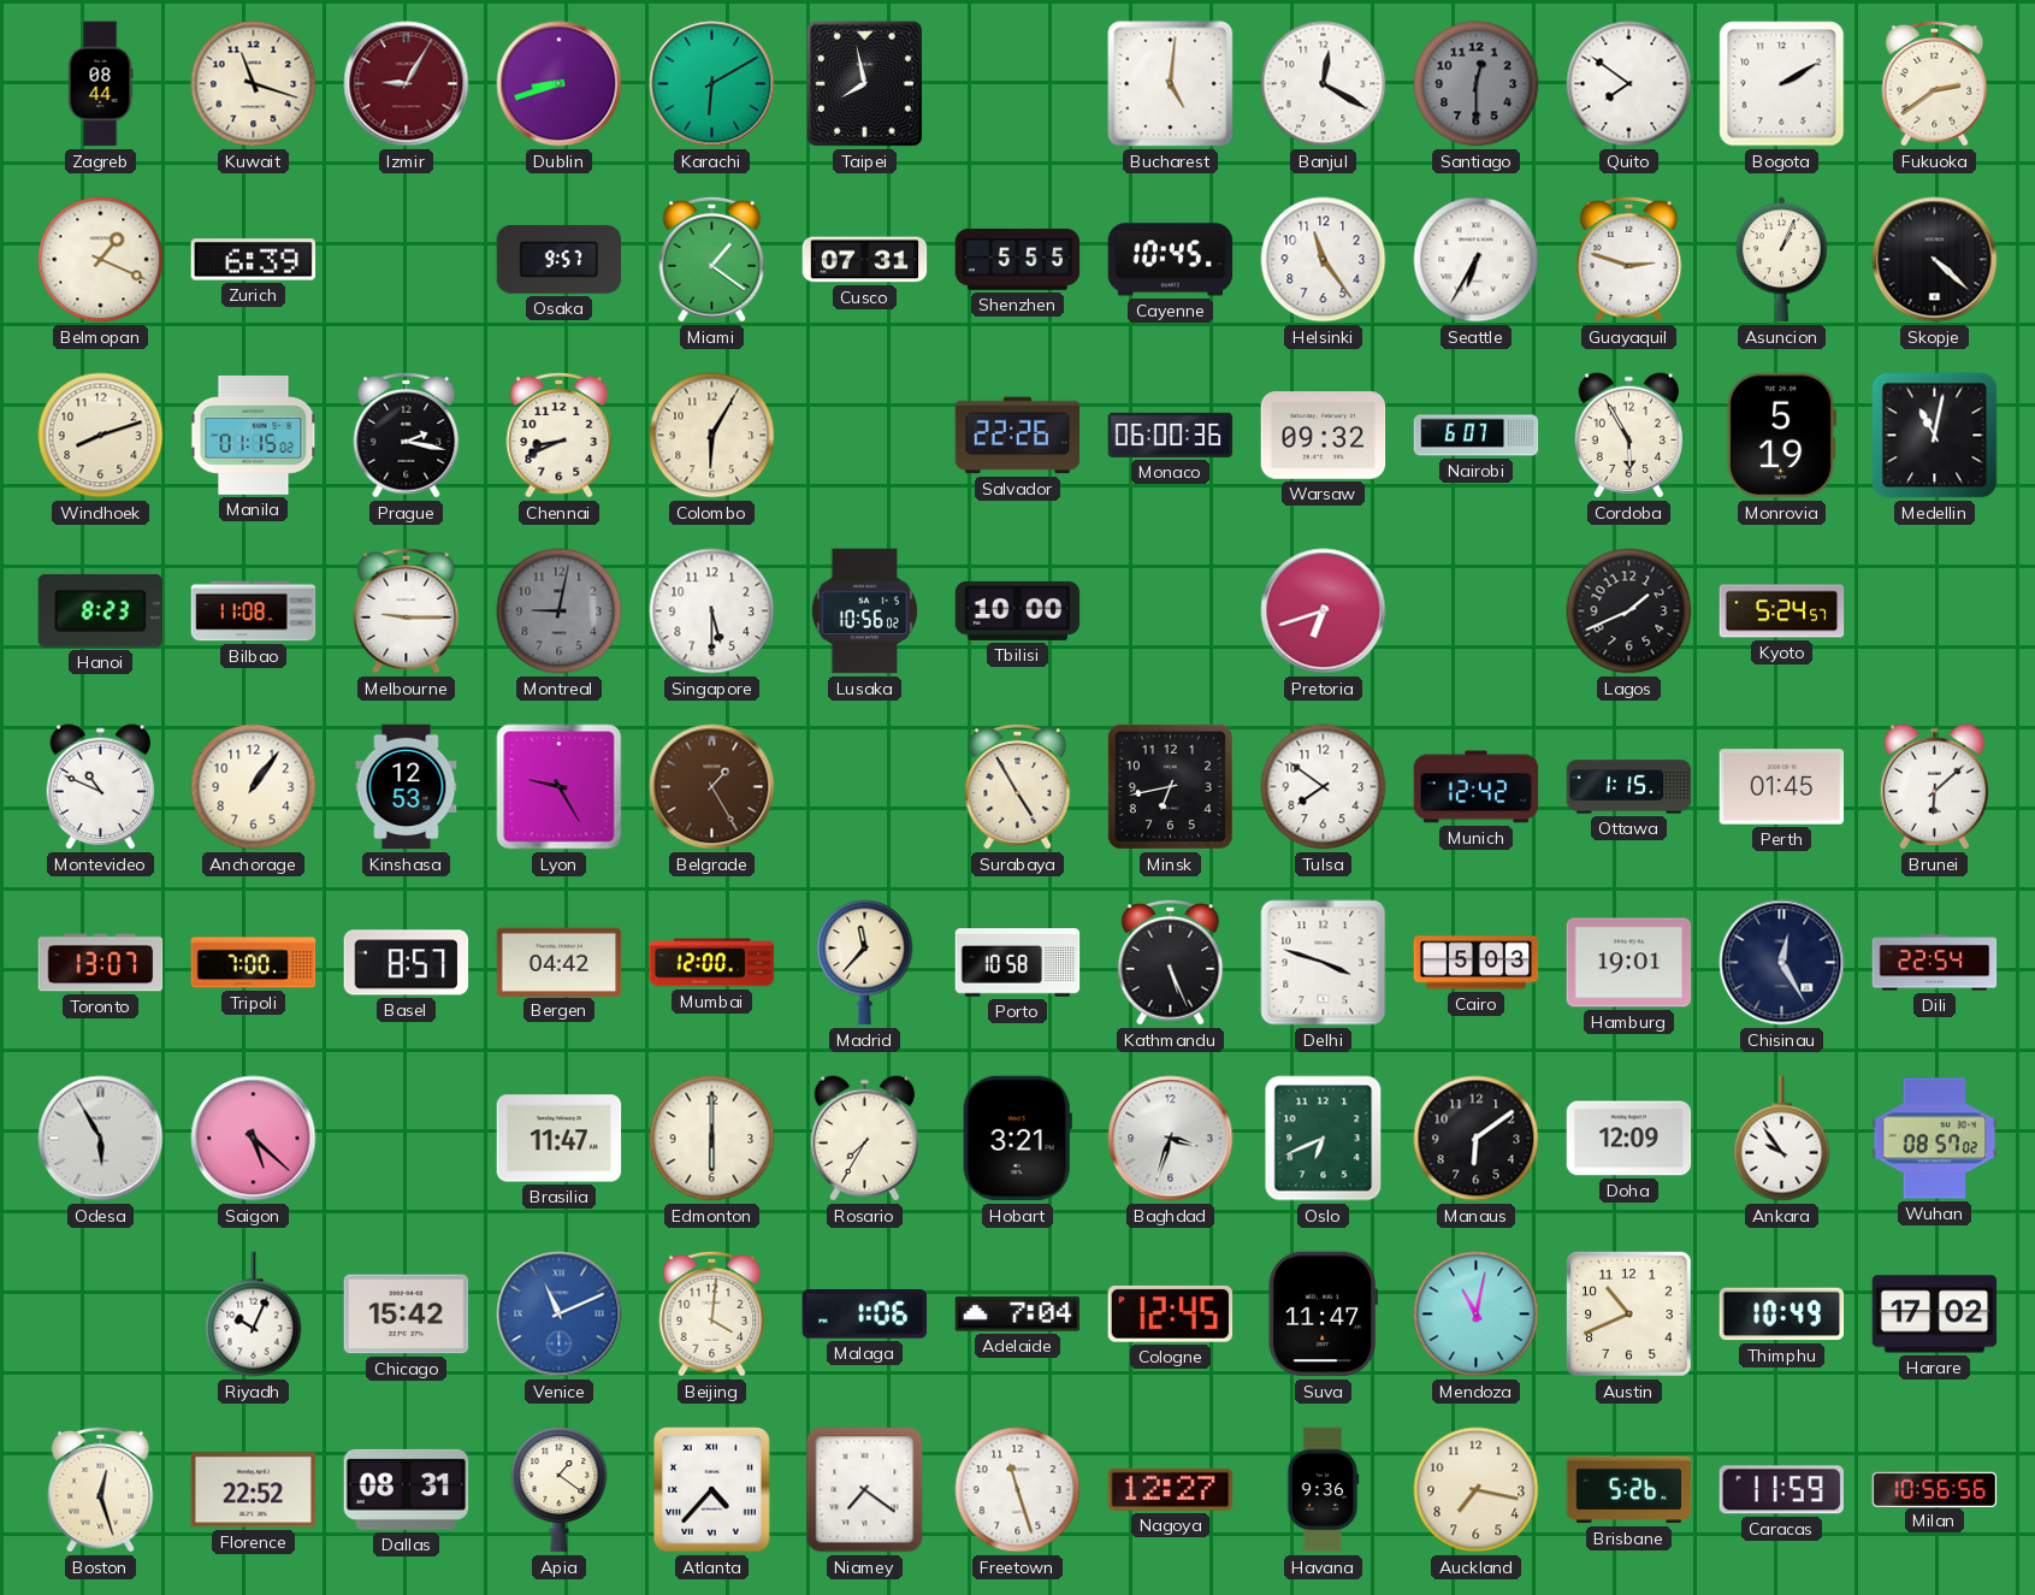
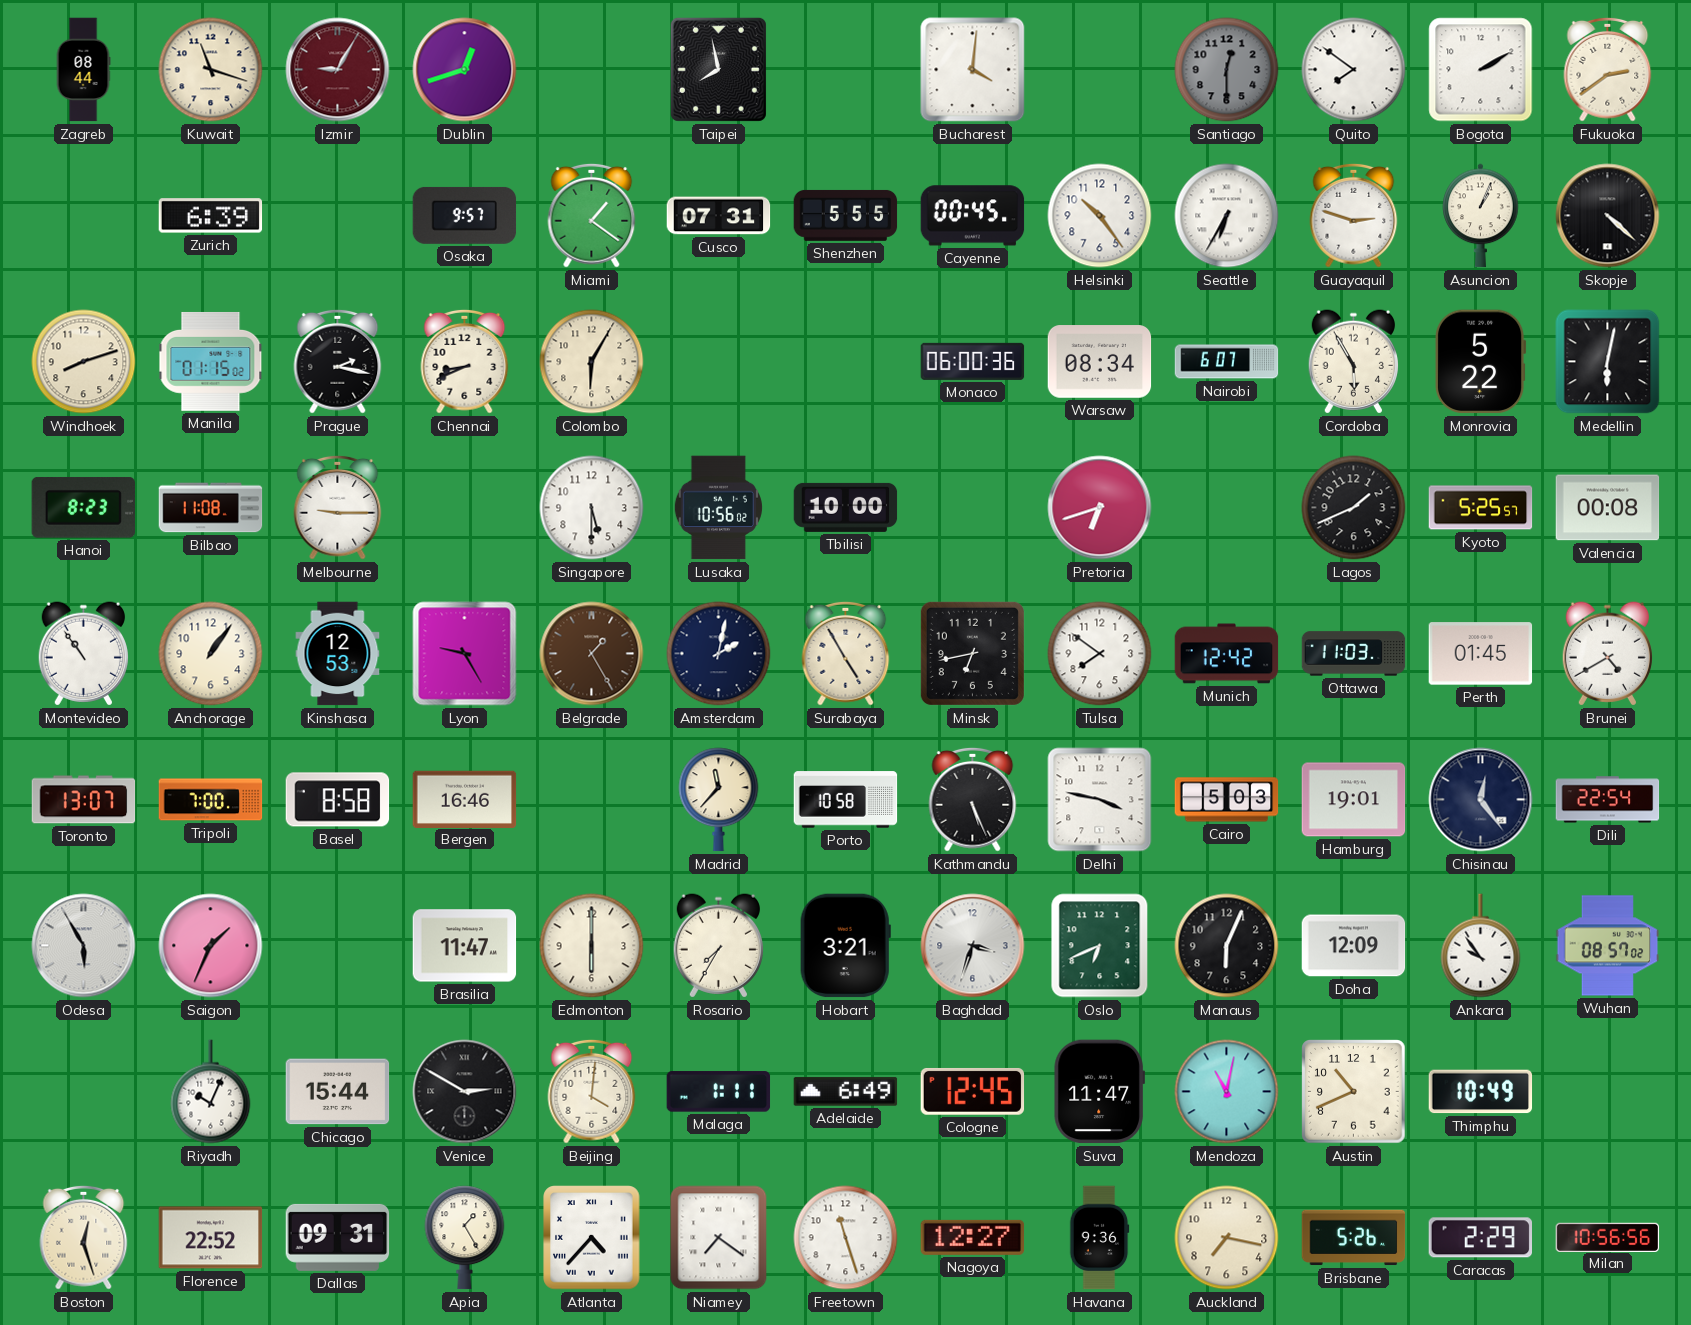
Dublin: 8:42 -> 12:42 (465, 70)
Karachi: 6:10 -> none (712, 84)
Bucharest: 5:01 -> 4:01 (973, 70)
Banjul: 12:20 -> none (1324, 84)
Belmopan: 1:19 -> none (101, 260)
Cayenne: 10:45 -> 00:45 (973, 216)
Helsinki: 11:24 -> 10:24 (1100, 216)
Salvador: 22:26 -> none (1018, 436)
Warsaw: 09:32 -> 08:34 (1100, 362)
Monrovia: 5:19 -> 5:22 (1481, 362)
Medellin: 11:02 -> 6:02 (1608, 362)
Montreal: 9:02 -> none (560, 612)
Kyoto: 5:24 -> 5:25 (1481, 508)
Valencia: none -> 00:08 (1608, 508)
Montevideo: 10:49 -> 10:54 (83, 654)
Amsterdam: none -> 2:02 (719, 654)
Ottawa: 1:15 -> 11:03 (1354, 654)
Brunei: 6:08 -> 4:40 (1607, 654)
Basel: 8:57 -> 8:58 (338, 800)
Bergen: 04:42 -> 16:46 (465, 799)
Mumbai: 12:00 -> none (712, 963)
Delhi: 3:48 -> 3:47 (1100, 800)
Chisinau: 12:25 -> 12:24 (1481, 800)
Saigon: 5:22 -> 1:34 (211, 946)
Manaus: 6:09 -> 6:04 (1227, 946)
Chicago: 15:42 -> 15:44 (338, 1092)
Venice: 11:11 -> 2:50 (465, 1092)
Venice dial: blue -> black (465, 1092)
Malaga: 1:06 -> 1:11 (719, 1092)
Adelaide: 7:04 -> 6:49 (846, 1092)
Harare: 17:02 -> none (1935, 1315)
Dallas: 08:31 -> 09:31 (338, 1237)
Apia: 1:21 -> 1:25 (465, 1238)
Caracas: 11:59 -> 2:29 (1480, 1238)
